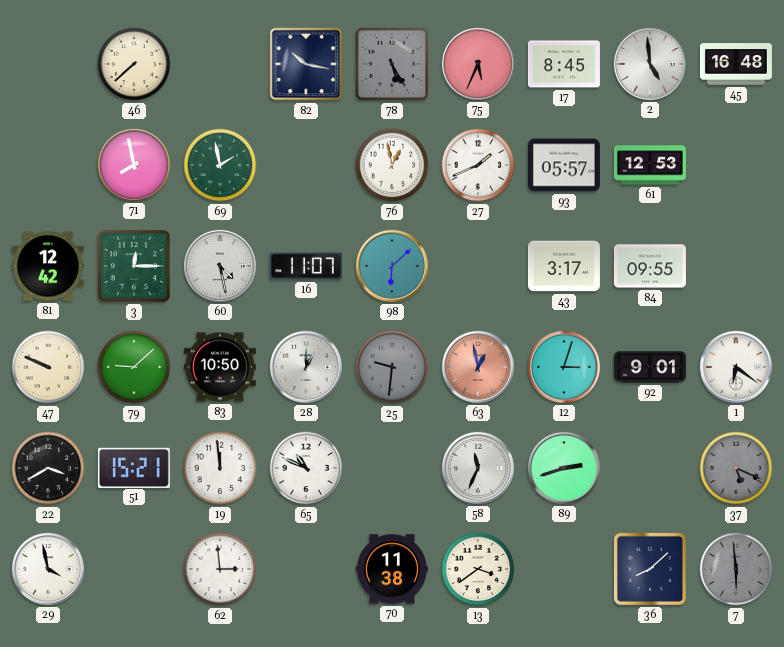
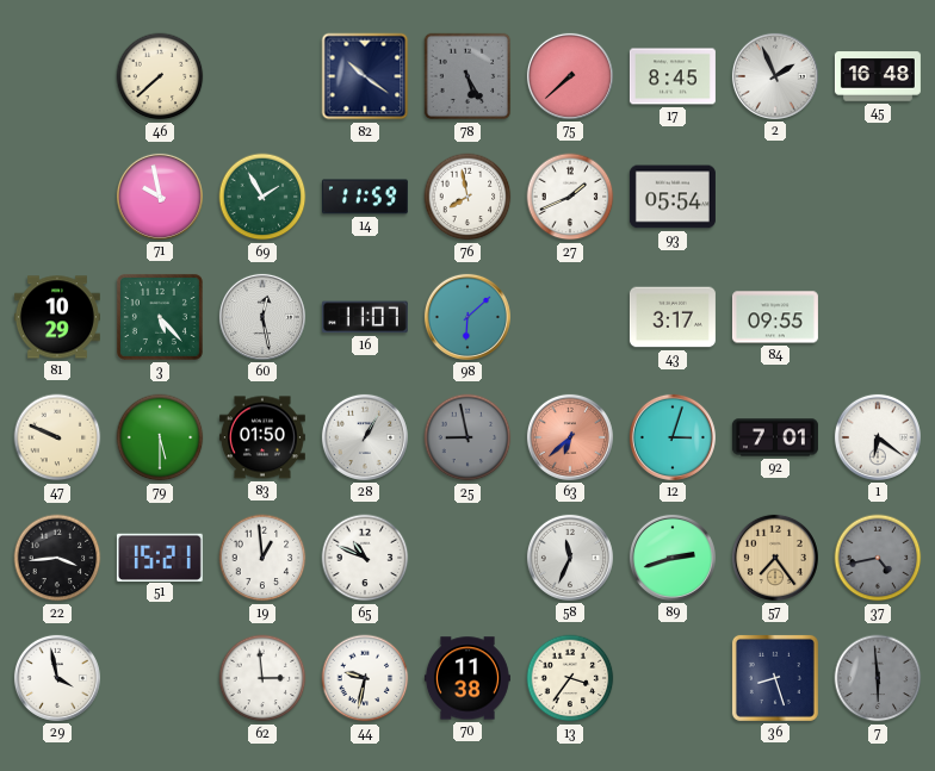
82: 10:17 -> 10:21 (365, 76)
75: 5:34 -> 7:38 (570, 76)
2: 4:59 -> 1:56 (775, 76)
71: 7:58 -> 9:58 (160, 197)
69: 1:58 -> 1:55 (262, 197)
14: none -> 11:59 (365, 197)
76: 12:58 -> 7:58 (467, 197)
93: 05:57 -> 05:54 (673, 197)
61: 12:53 -> none (650, 165)
81: 12:42 -> 10:29 (57, 317)
3: 12:15 -> 5:23 (160, 317)
60: 4:28 -> 12:28 (262, 317)
79: 9:08 -> 5:30 (160, 437)
83: 10:50 -> 01:50 (262, 437)
28: 1:00 -> 1:05 (365, 437)
25: 9:31 -> 8:58 (467, 437)
63: 12:58 -> 6:38 (570, 437)
92: 9:01 -> 7:01 (775, 437)
22: 3:40 -> 3:44 (57, 558)
19: 11:59 -> 12:59 (262, 558)
57: none -> 7:24 (775, 558)
37: 5:19 -> 4:43 (878, 558)
44: none -> 9:32 (365, 678)
13: 3:39 -> 3:36 (570, 678)
36: 8:08 -> 8:27 (775, 678)
